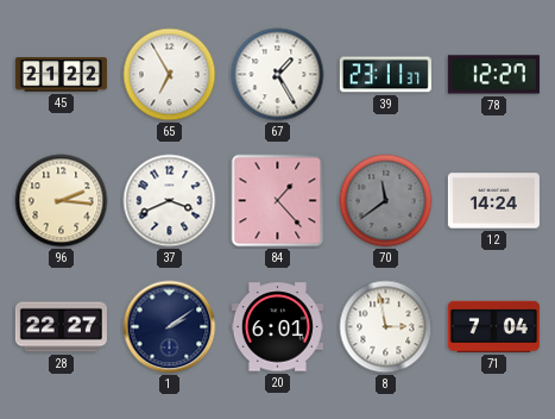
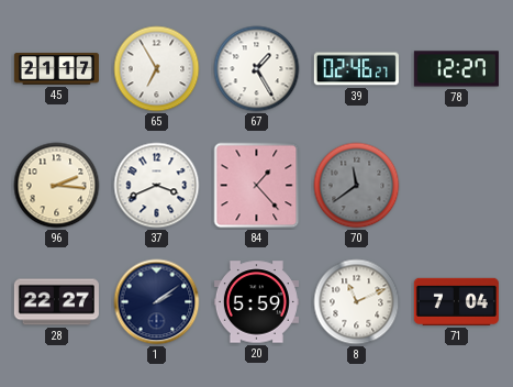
45: 21:22 -> 21:17 (56, 69)
39: 23:11 -> 02:46 (356, 69)
12: 14:24 -> none (493, 201)
20: 6:01 -> 5:59 (256, 302)
8: 2:58 -> 11:11 (357, 302)
